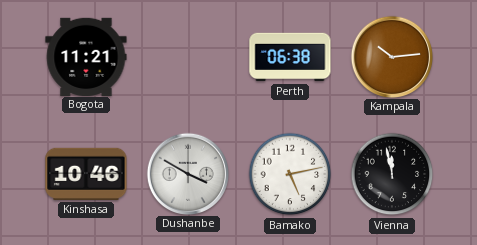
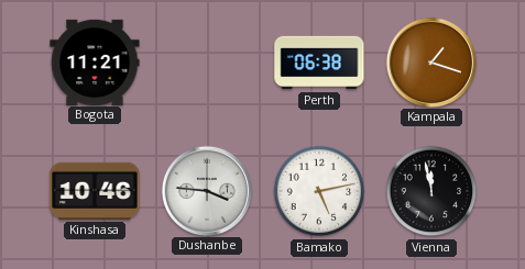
Kampala: 10:14 -> 1:18 (430, 61)
Dushanbe: 3:50 -> 3:46 (206, 190)
